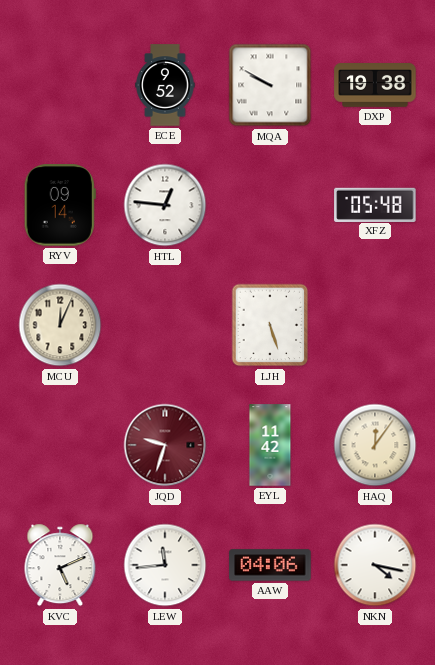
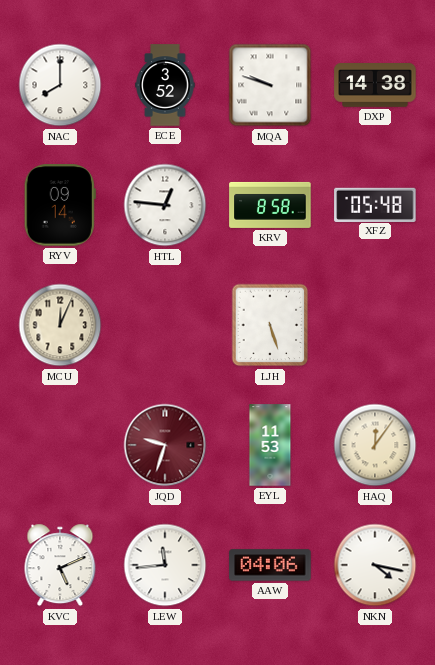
NAC: none -> 8:00 (60, 85)
ECE: 9:52 -> 3:52 (165, 85)
MQA: 9:50 -> 9:48 (270, 85)
DXP: 19:38 -> 14:38 (375, 85)
KRV: none -> 8:58 (270, 205)
EYL: 11:42 -> 11:53 (270, 445)
